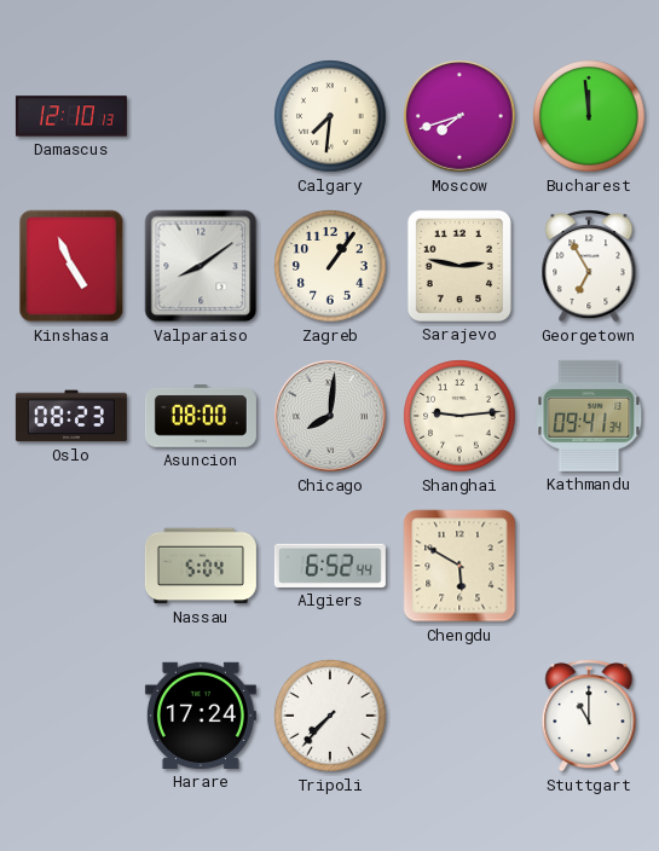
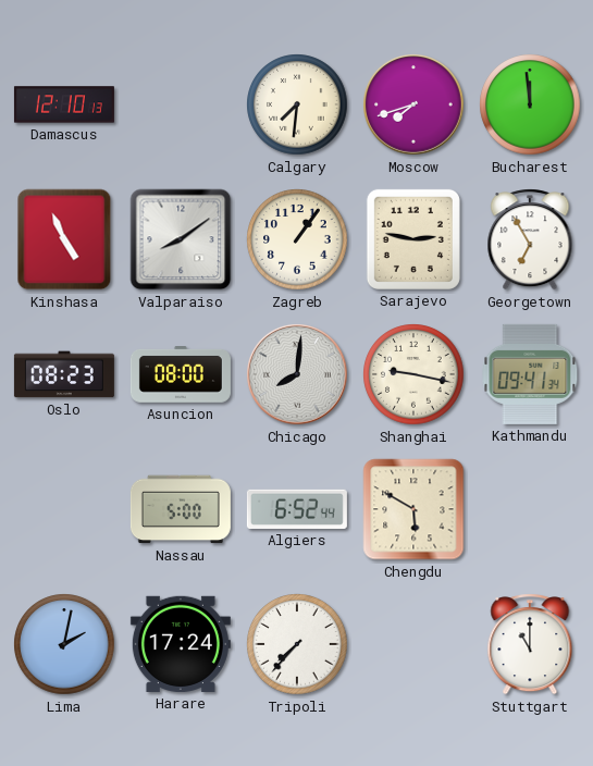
Shanghai: 9:14 -> 9:17 (413, 374)
Nassau: 5:04 -> 5:00 (181, 509)
Lima: none -> 2:02 (64, 644)
